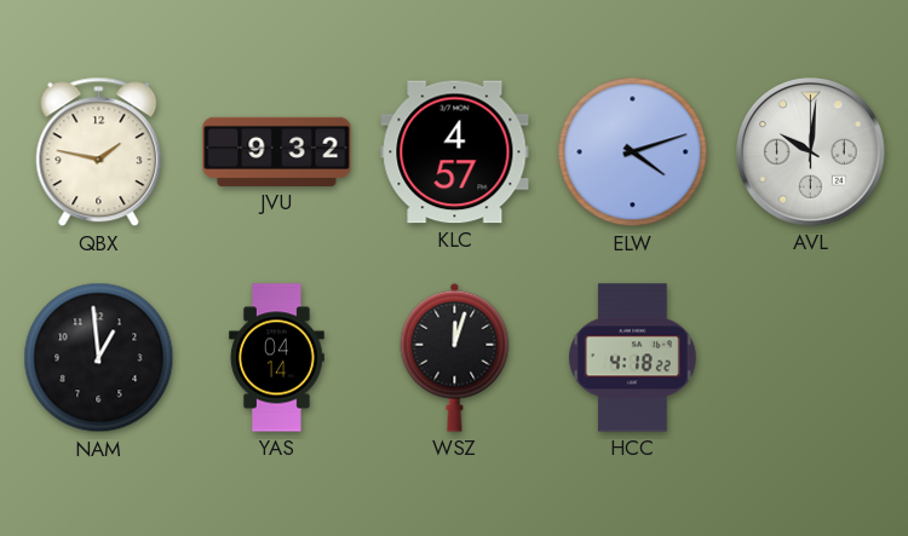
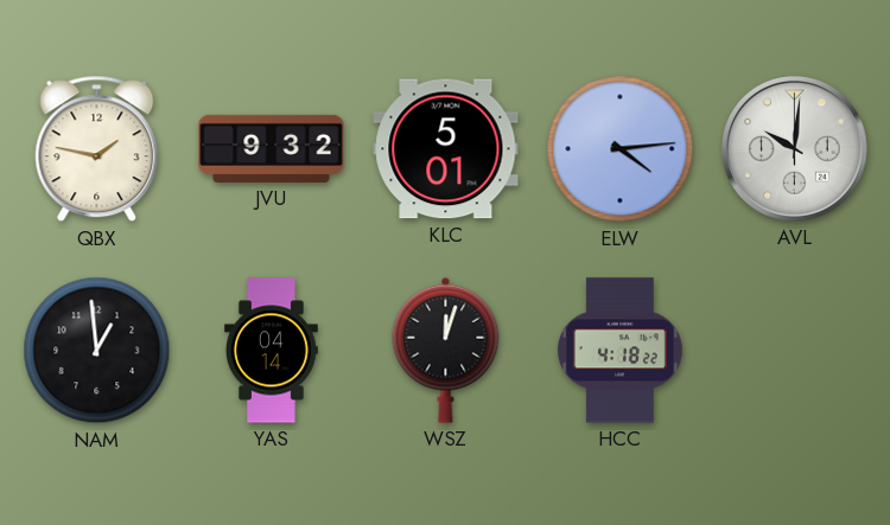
KLC: 4:57 -> 5:01 (446, 149)
ELW: 4:12 -> 4:14 (621, 149)
